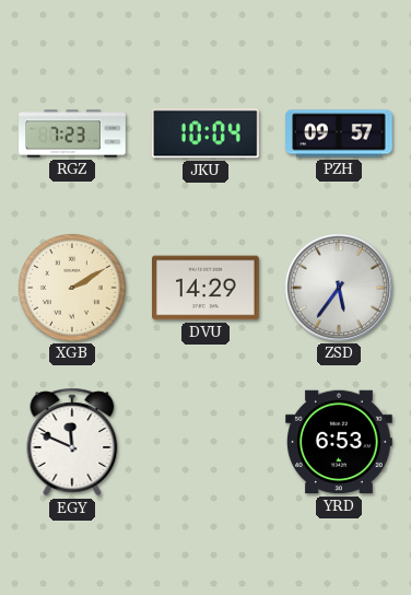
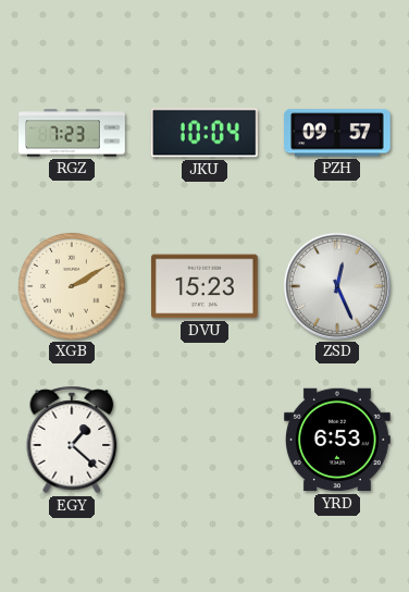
DVU: 14:29 -> 15:23 (206, 286)
ZSD: 5:36 -> 12:26 (337, 286)
EGY: 11:49 -> 1:22 (72, 440)
